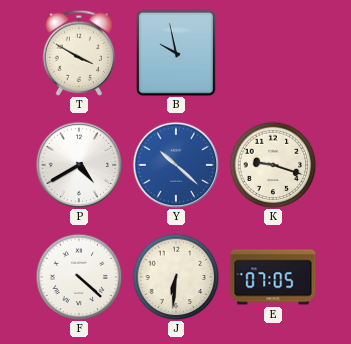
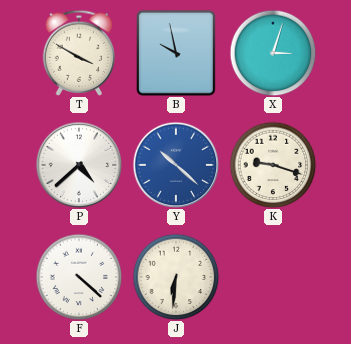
X: none -> 3:03 (273, 53)
P: 4:40 -> 4:38 (79, 165)
E: 07:05 -> none (273, 277)
